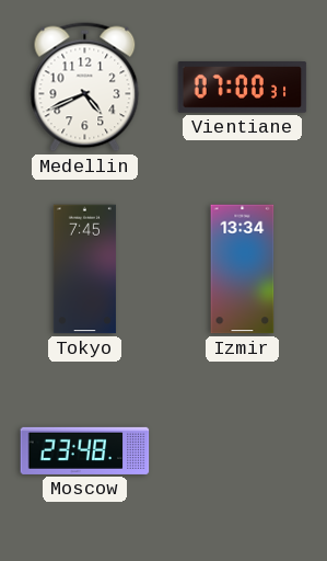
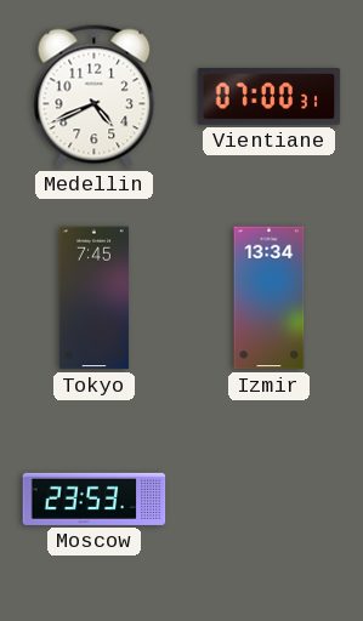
Moscow: 23:48 -> 23:53 (95, 498)
